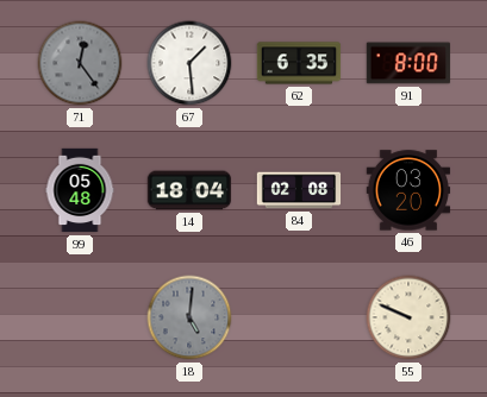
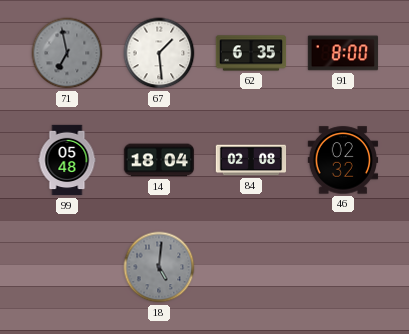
71: 12:24 -> 6:58 (67, 53)
46: 03:20 -> 02:32 (343, 160)
55: 9:49 -> none (408, 317)
